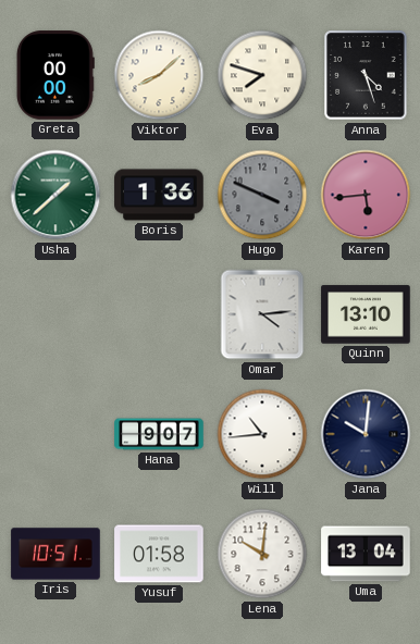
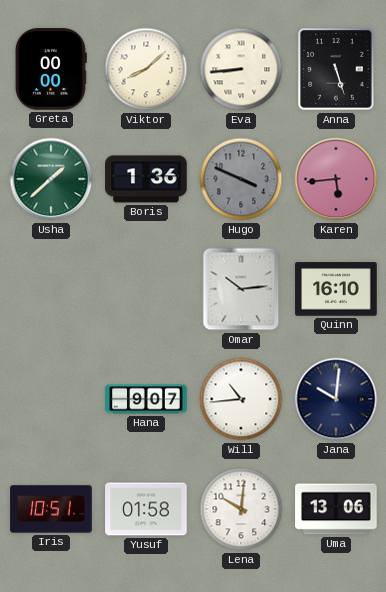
Eva: 7:48 -> 8:44 (241, 69)
Anna: 4:27 -> 5:27 (336, 69)
Omar: 4:14 -> 10:14 (241, 289)
Quinn: 13:10 -> 16:10 (336, 289)
Uma: 13:04 -> 13:06 (336, 509)
